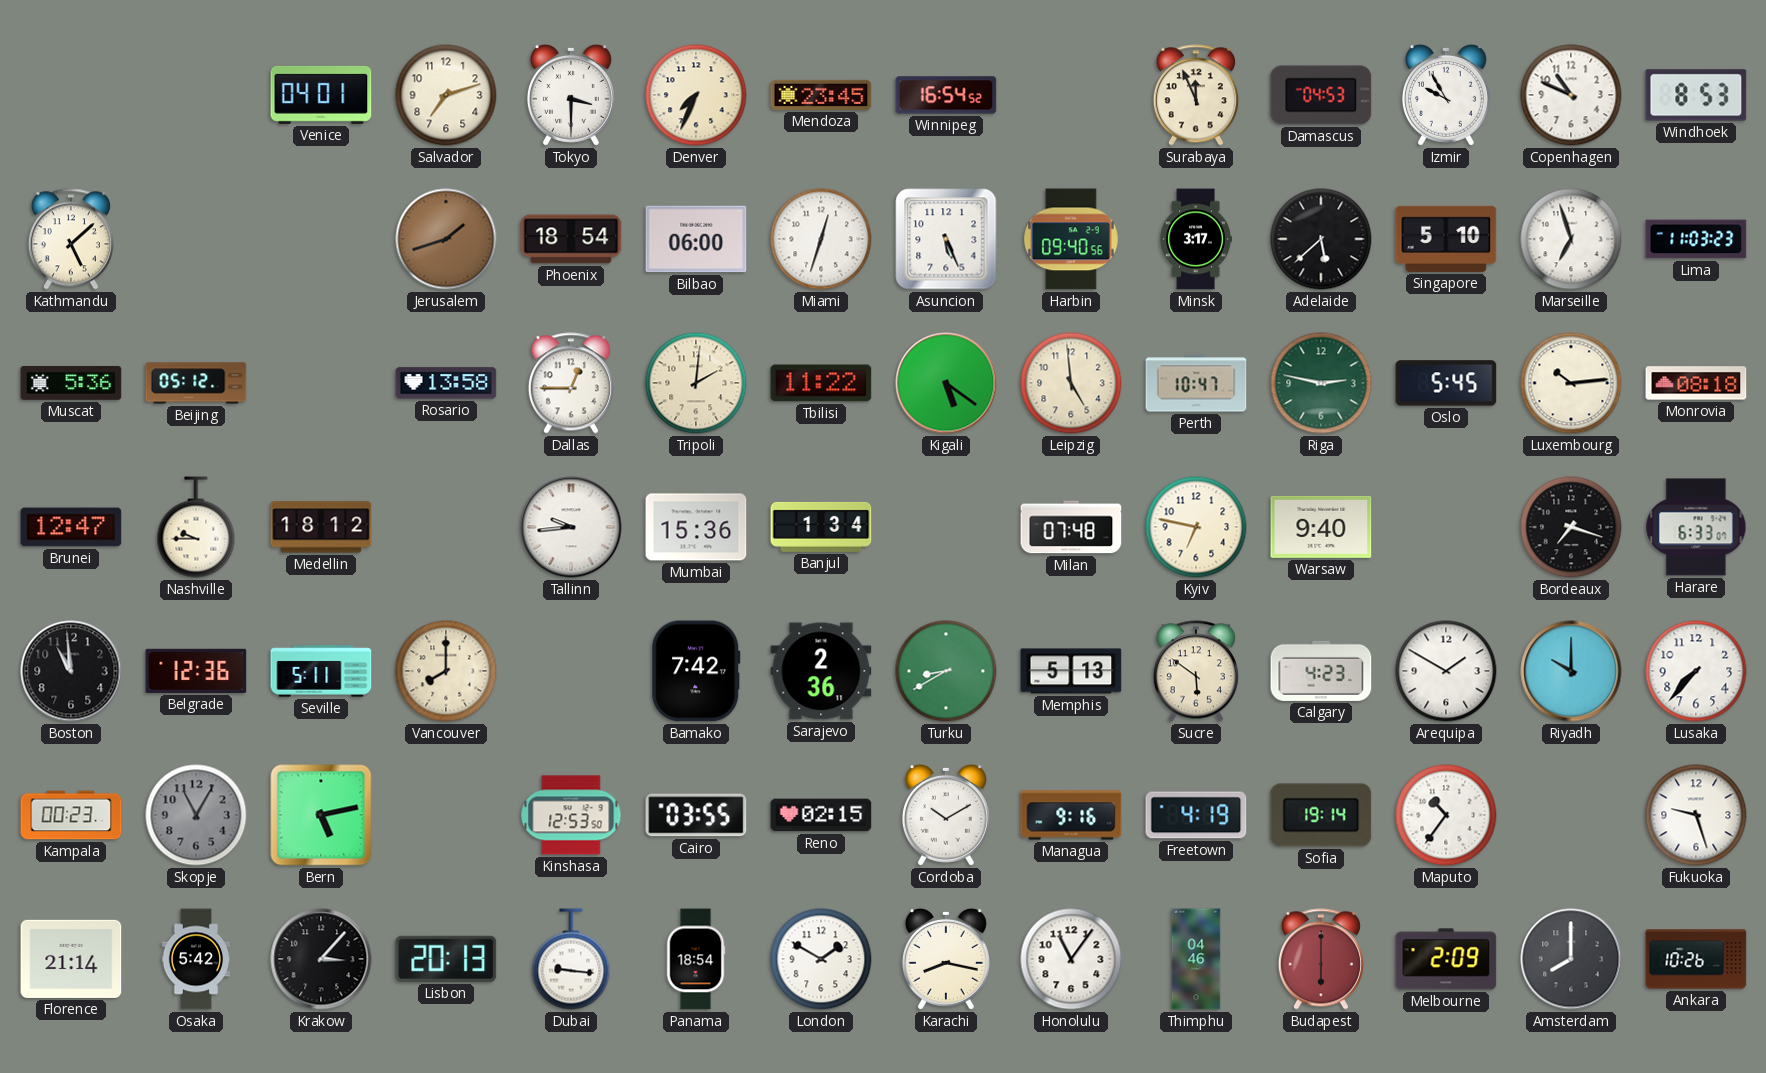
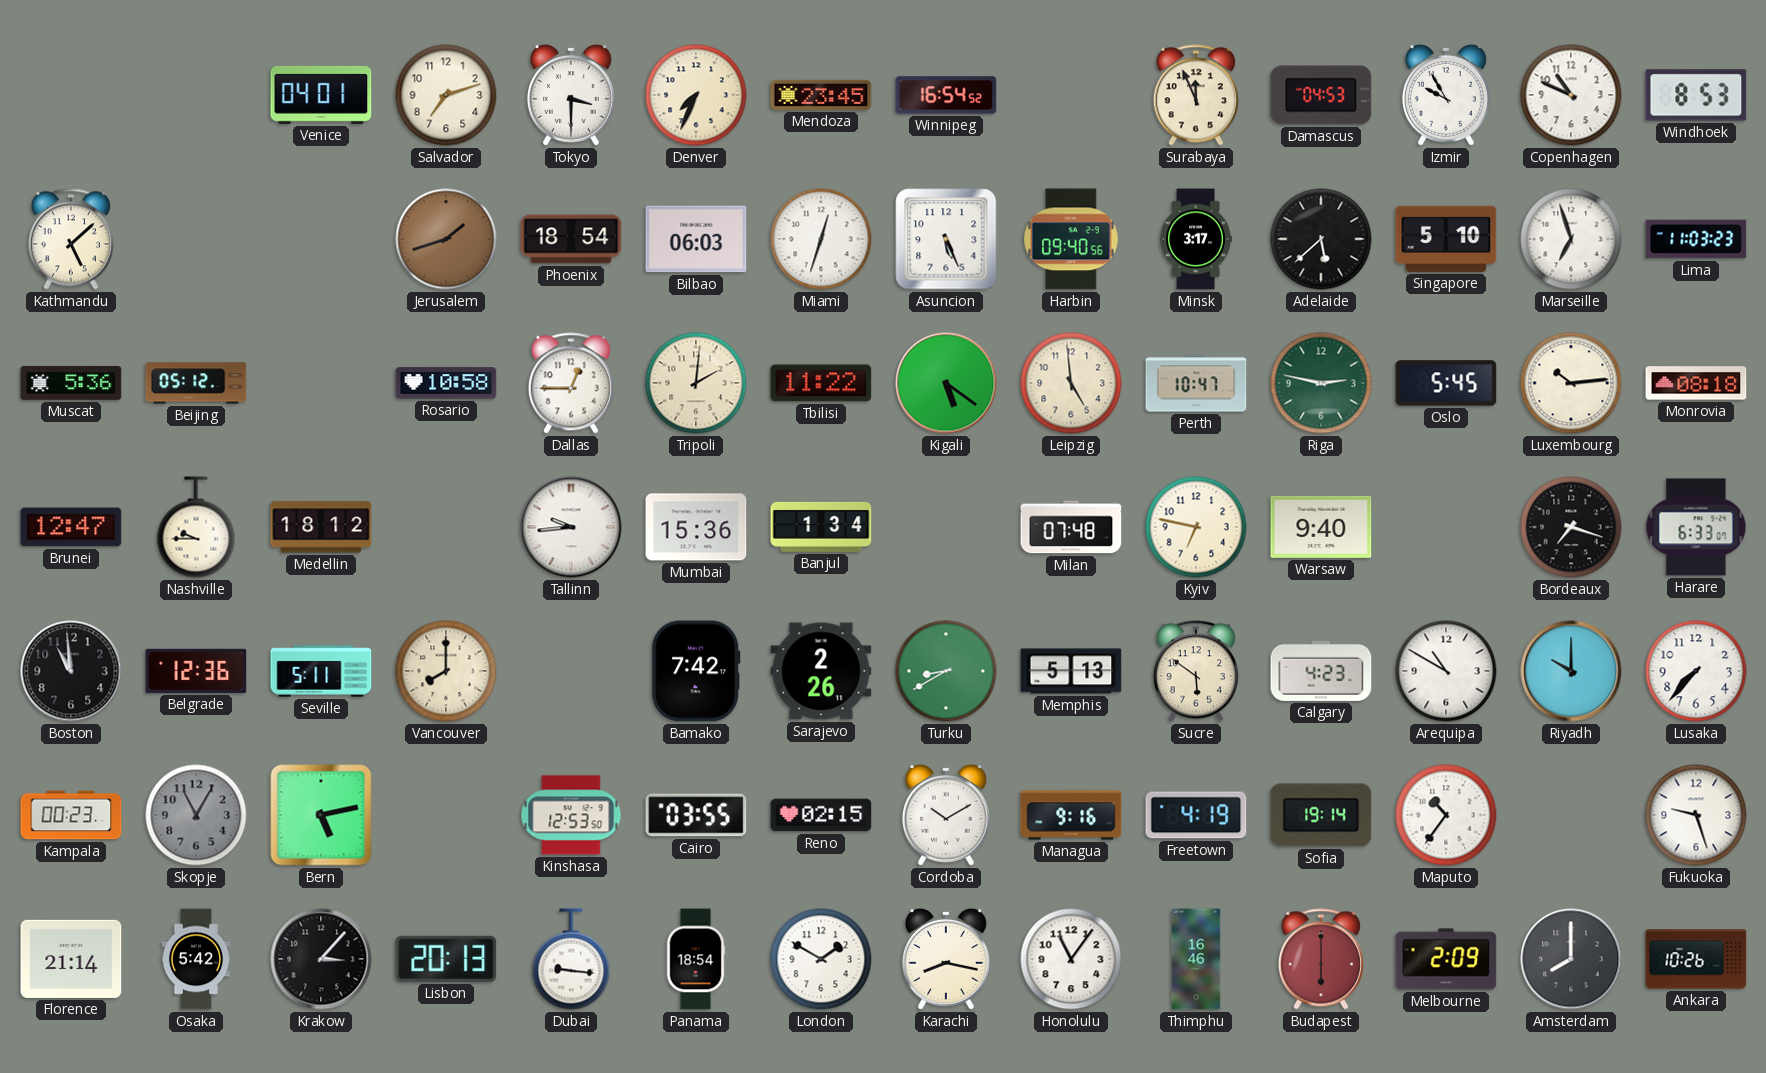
Bilbao: 06:00 -> 06:03 (696, 239)
Rosario: 13:58 -> 10:58 (446, 383)
Sarajevo: 2:36 -> 2:26 (821, 671)
Arequipa: 1:50 -> 10:50 (1446, 671)
Thimphu: 04:46 -> 16:46 (1196, 959)
